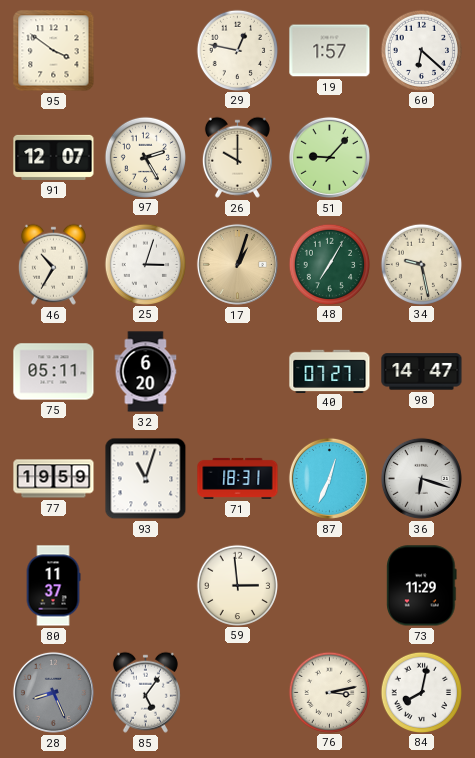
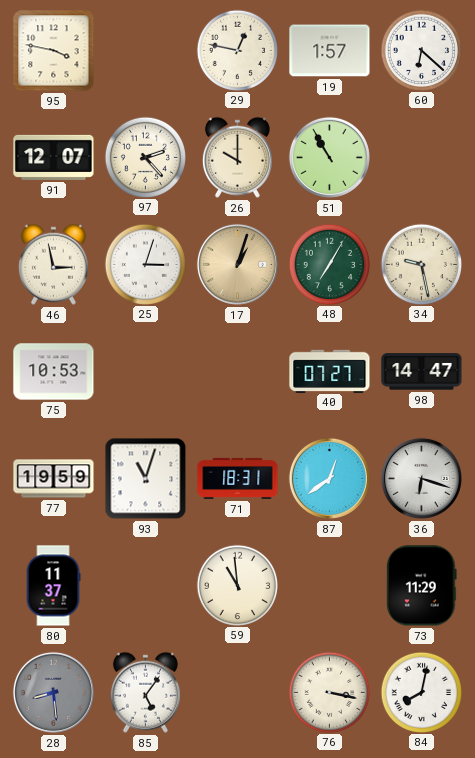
95: 3:51 -> 3:47 (54, 51)
97: 2:25 -> 2:23 (145, 157)
51: 9:07 -> 10:55 (329, 157)
46: 10:35 -> 2:58 (53, 264)
75: 05:11 -> 10:53 (54, 372)
32: 6:20 -> none (146, 372)
87: 12:34 -> 12:39 (329, 478)
59: 2:59 -> 10:59 (237, 585)
28: 8:26 -> 8:29 (53, 692)
76: 3:13 -> 3:17 (329, 692)
